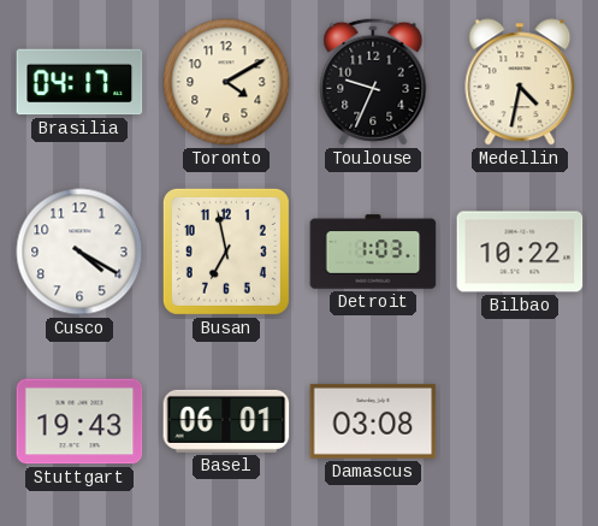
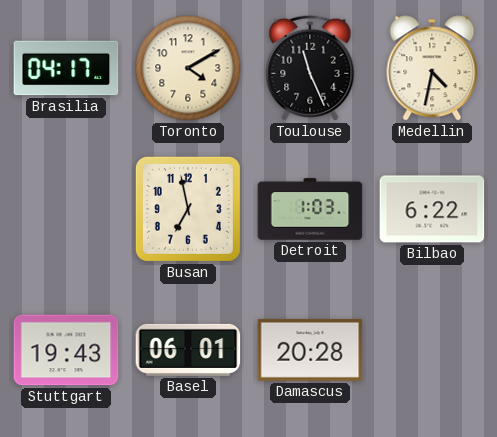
Toulouse: 9:34 -> 11:26 (310, 68)
Cusco: 4:20 -> none (79, 252)
Bilbao: 10:22 -> 6:22 (432, 209)
Damascus: 03:08 -> 20:28 (310, 350)
